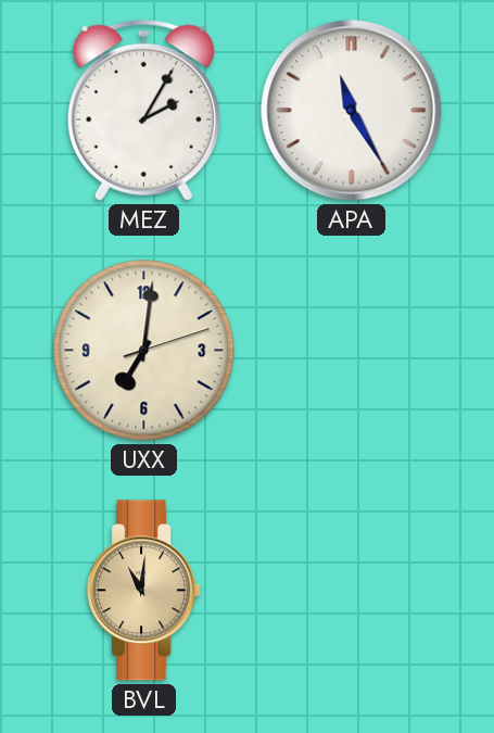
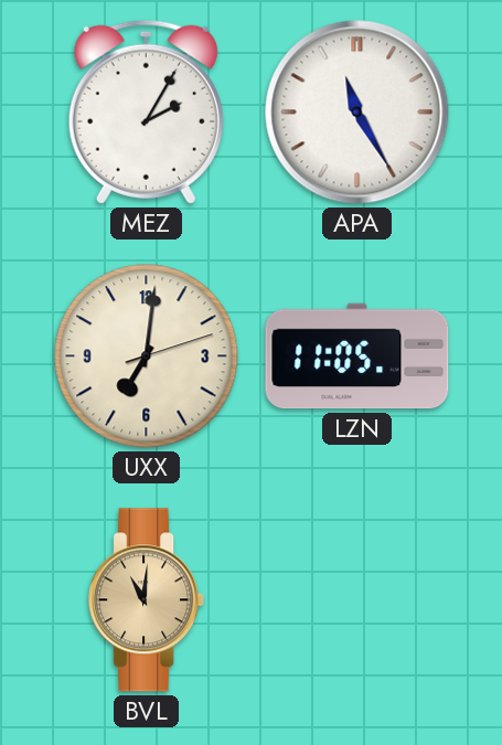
LZN: none -> 11:05 (357, 356)
